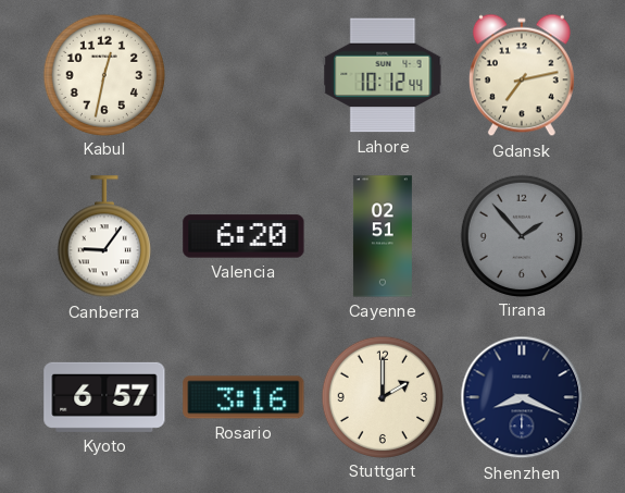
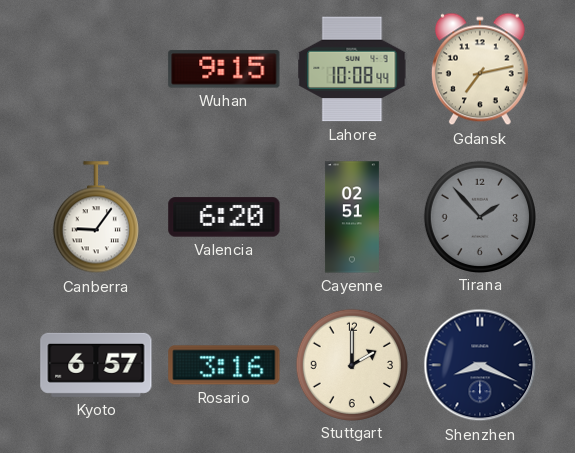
Kabul: 12:32 -> none (103, 74)
Wuhan: none -> 9:15 (224, 69)
Lahore: 10:12 -> 10:08 (352, 69)
